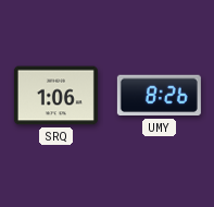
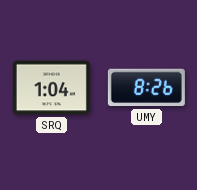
SRQ: 1:06 -> 1:04 (51, 88)
